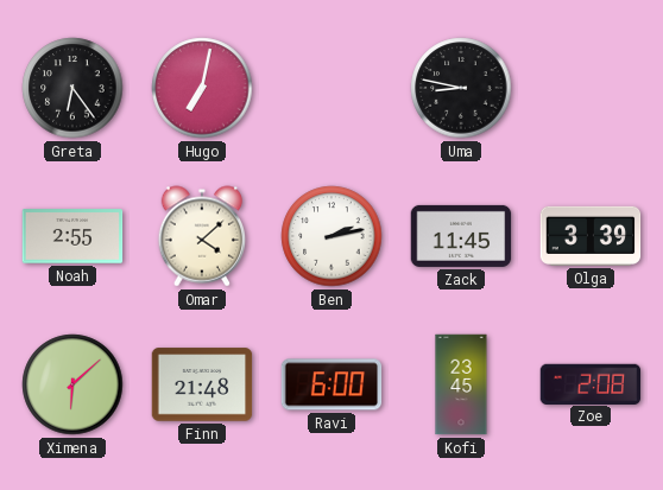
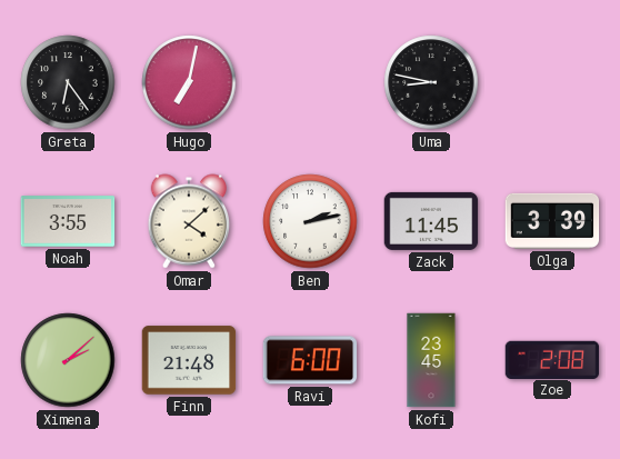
Noah: 2:55 -> 3:55 (68, 221)
Ximena: 6:08 -> 2:08 (68, 360)
